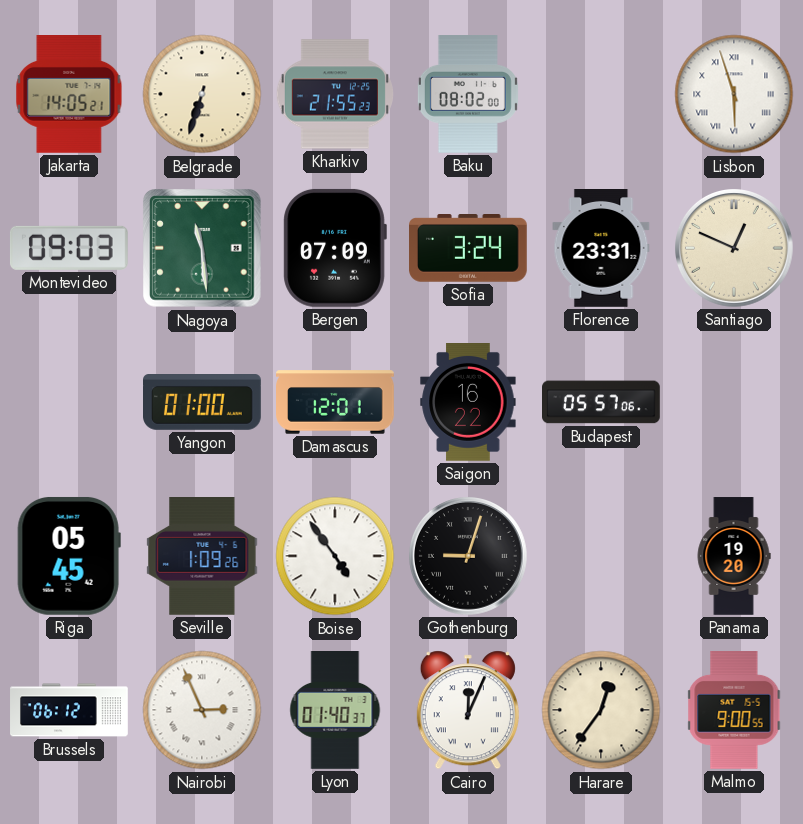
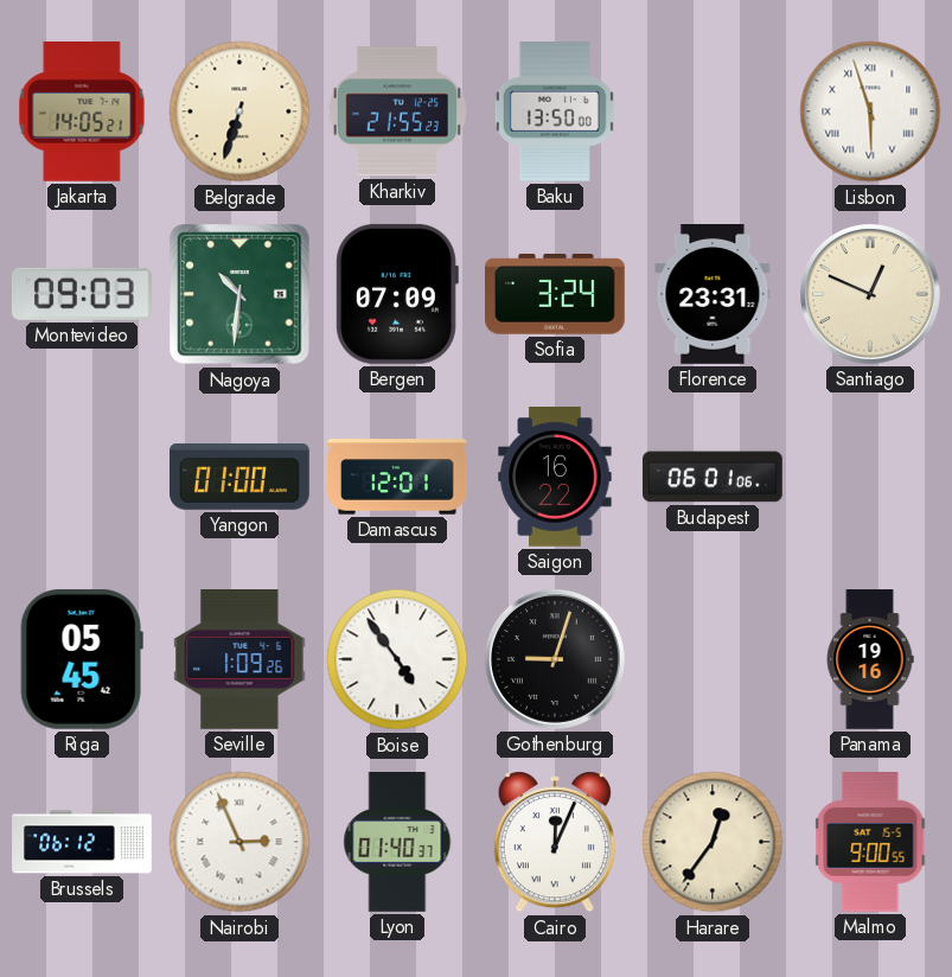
Baku: 08:02 -> 13:50 (555, 113)
Nagoya: 11:29 -> 10:31 (239, 294)
Budapest: 05:57 -> 06:01 (714, 477)
Panama: 19:20 -> 19:16 (870, 659)
